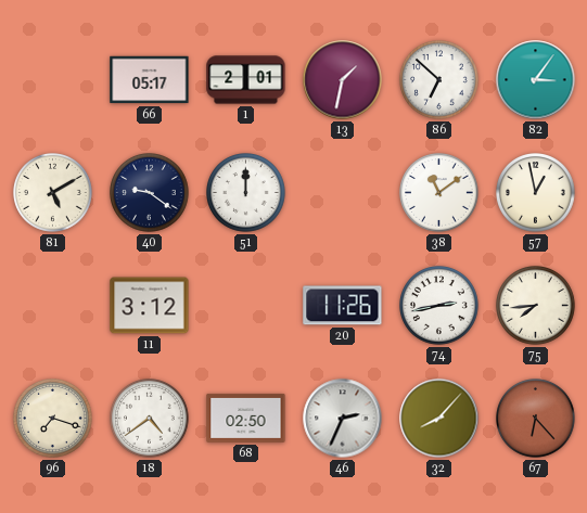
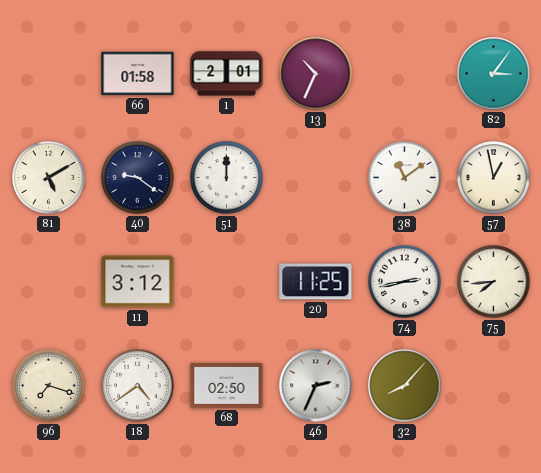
66: 05:17 -> 01:58 (138, 74)
13: 1:32 -> 10:34 (316, 74)
86: 6:52 -> none (439, 80)
20: 11:26 -> 11:25 (316, 282)
67: 6:23 -> none (536, 419)
